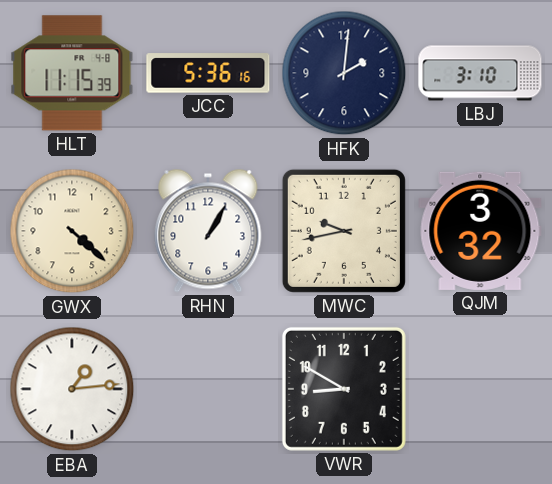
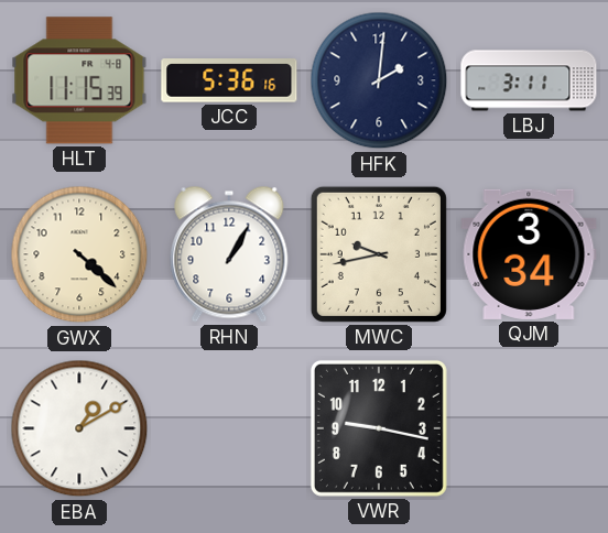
LBJ: 3:10 -> 3:11 (529, 80)
QJM: 3:32 -> 3:34 (529, 254)
EBA: 1:14 -> 1:10 (79, 428)
VWR: 8:50 -> 9:17 (379, 428)
